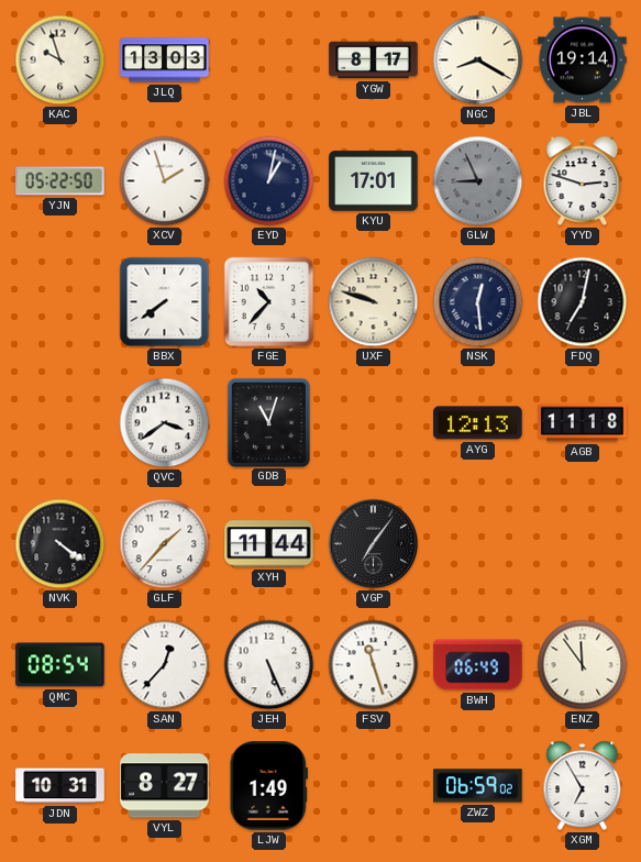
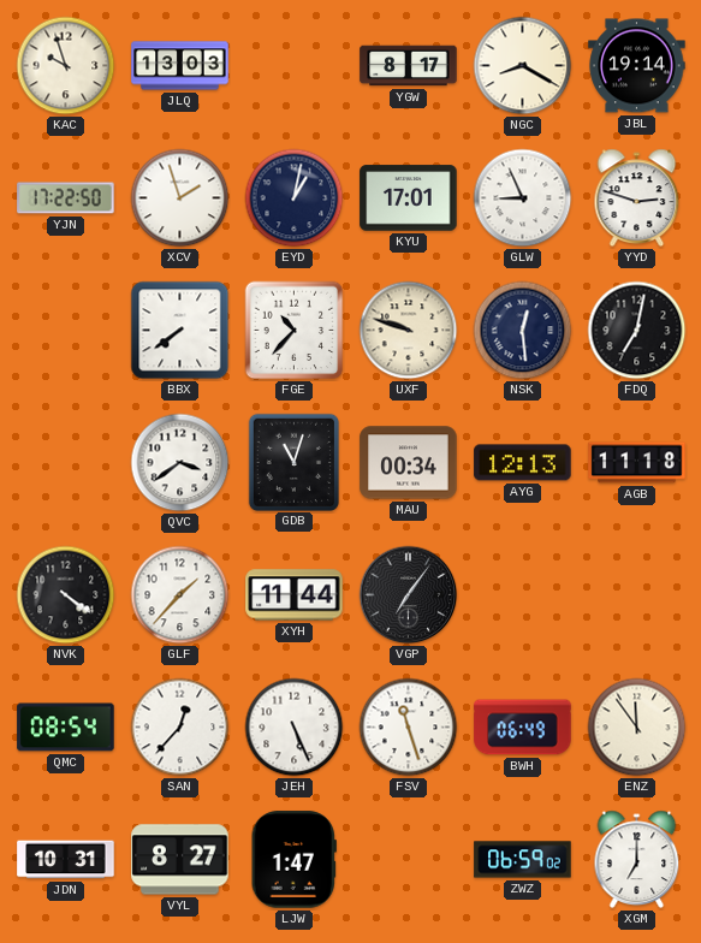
YJN: 05:22 -> 17:22 (66, 198)
GLW dial: grey -> white (523, 198)
MAU: none -> 00:34 (409, 463)
LJW: 1:49 -> 1:47 (293, 860)
XGM: 6:55 -> 7:00 (637, 859)
